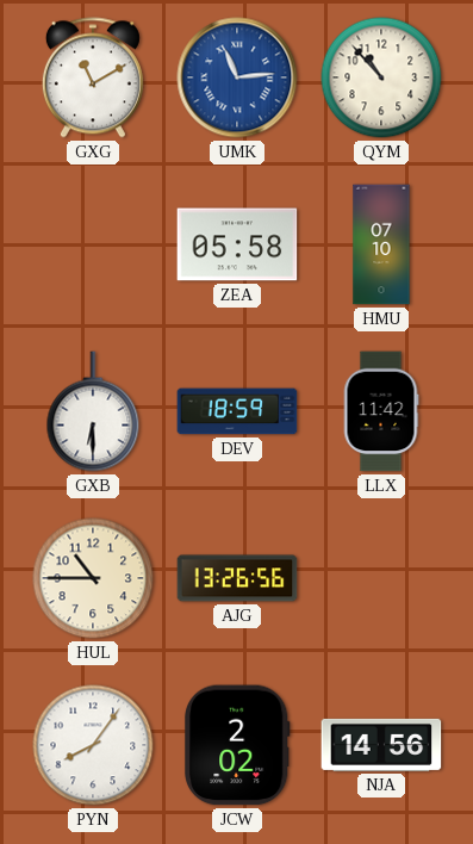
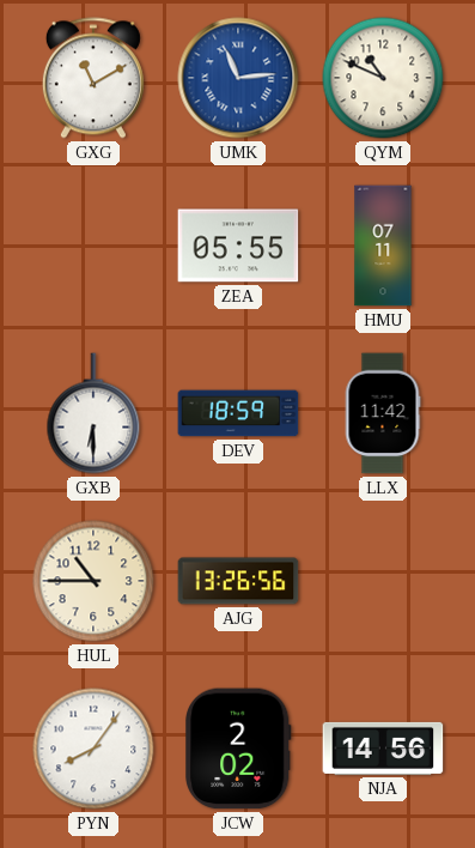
QYM: 10:53 -> 10:49 (383, 78)
ZEA: 05:58 -> 05:55 (238, 246)
HMU: 07:10 -> 07:11 (383, 246)
